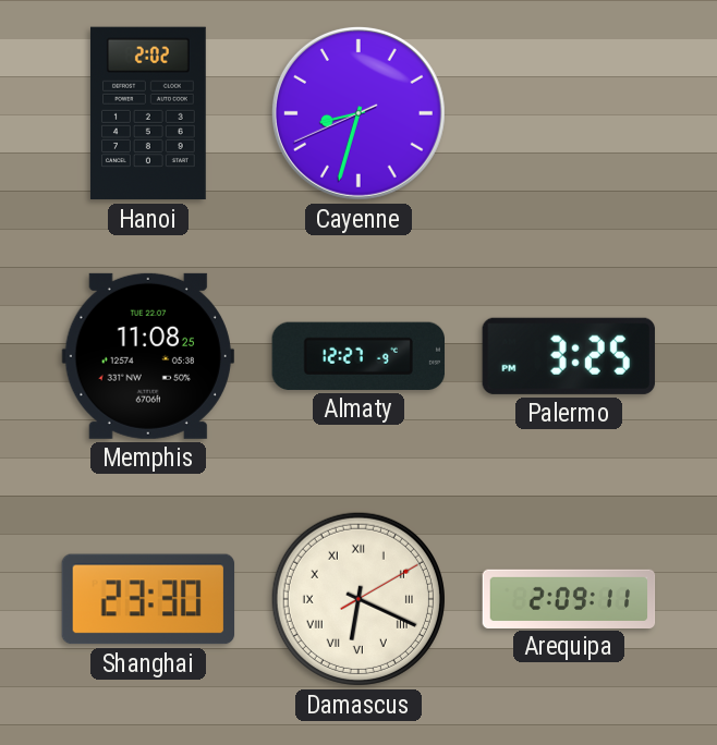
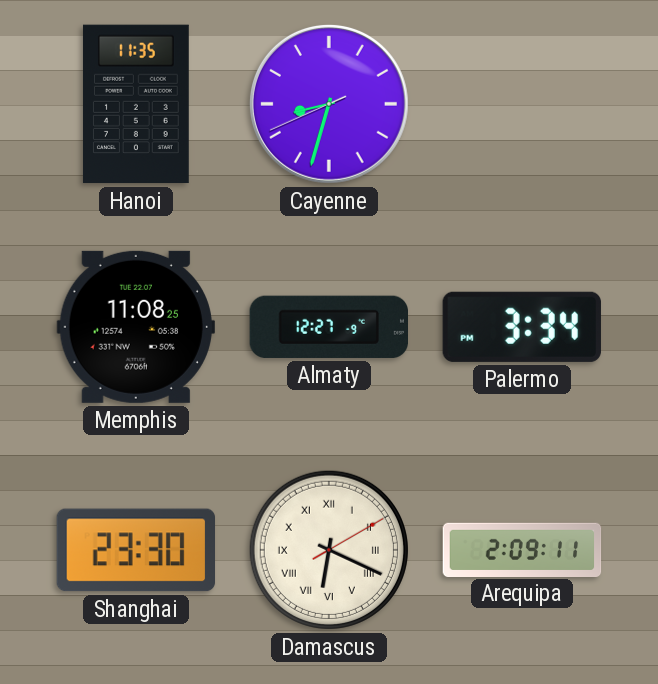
Hanoi: 2:02 -> 11:35 (136, 104)
Palermo: 3:25 -> 3:34 (522, 327)
